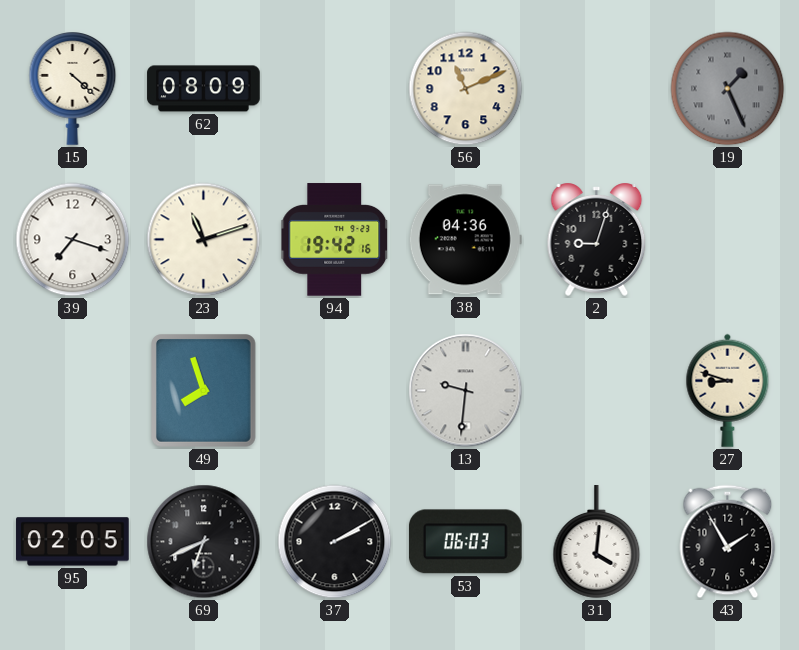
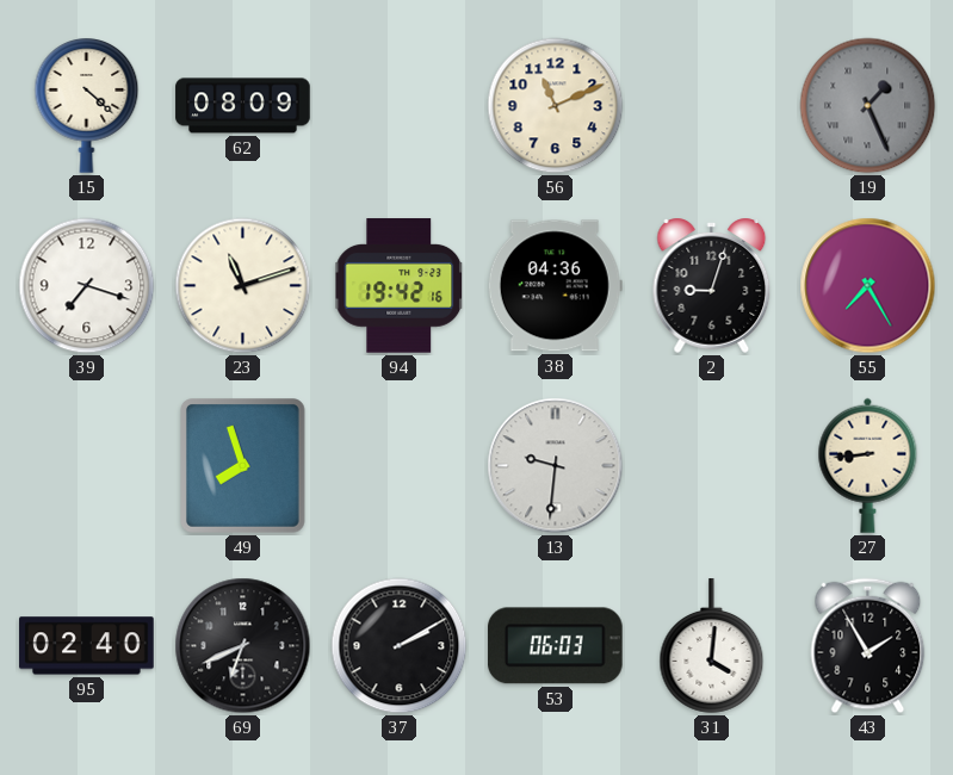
55: none -> 7:25 (868, 286)
27: 8:48 -> 8:44 (868, 465)
95: 02:05 -> 02:40 (87, 646)
